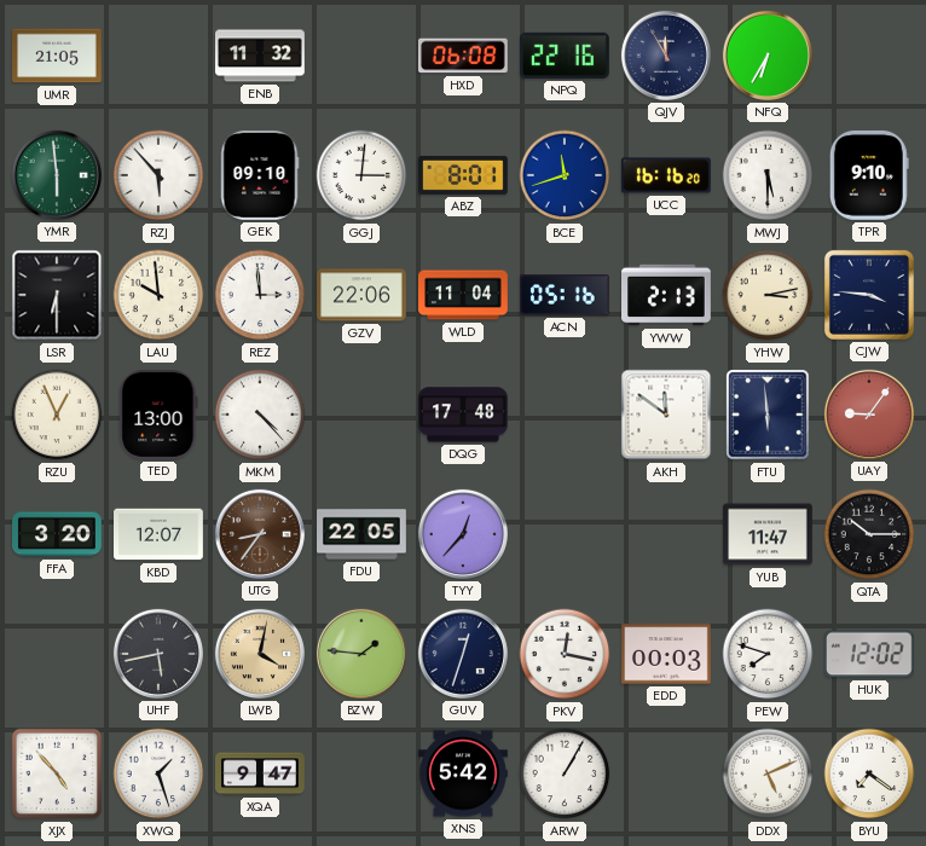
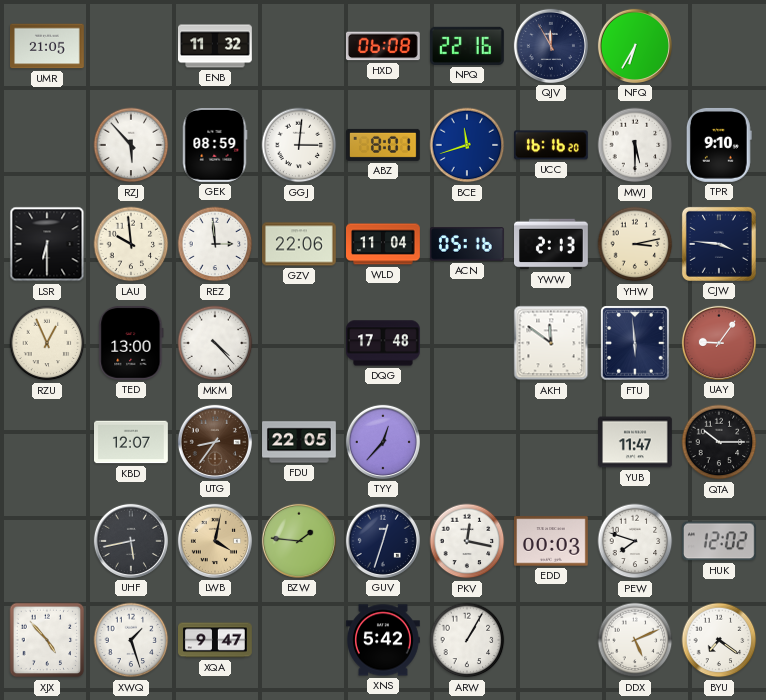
YMR: 5:59 -> none (57, 175)
GEK: 09:10 -> 08:59 (215, 146)
FFA: 3:20 -> none (58, 534)
